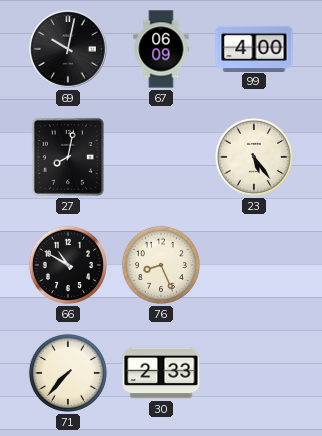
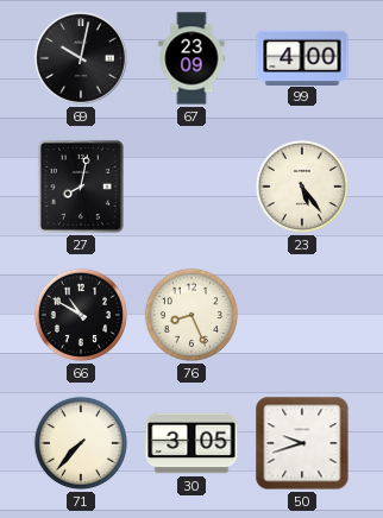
67: 06:09 -> 23:09 (191, 58)
30: 2:33 -> 3:05 (191, 443)
50: none -> 9:42 (302, 443)
